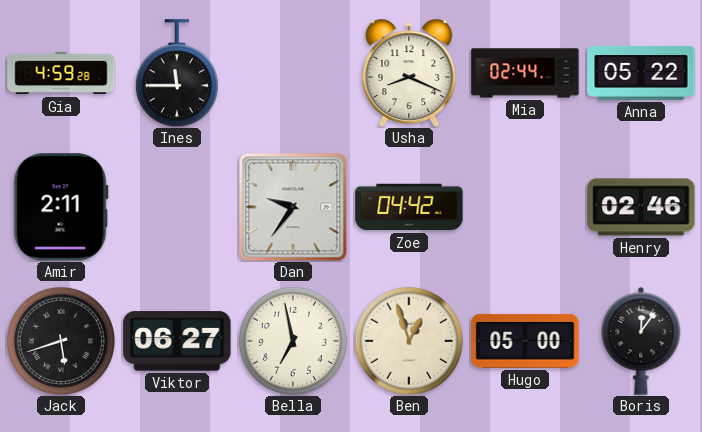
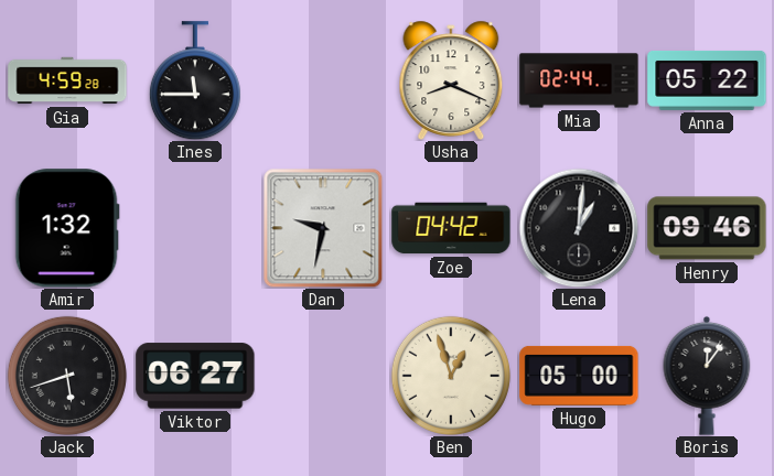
Amir: 2:11 -> 1:32 (67, 228)
Dan: 9:36 -> 9:32 (323, 228)
Lena: none -> 1:01 (579, 228)
Henry: 02:46 -> 09:46 (707, 228)
Bella: 6:58 -> none (293, 341)
